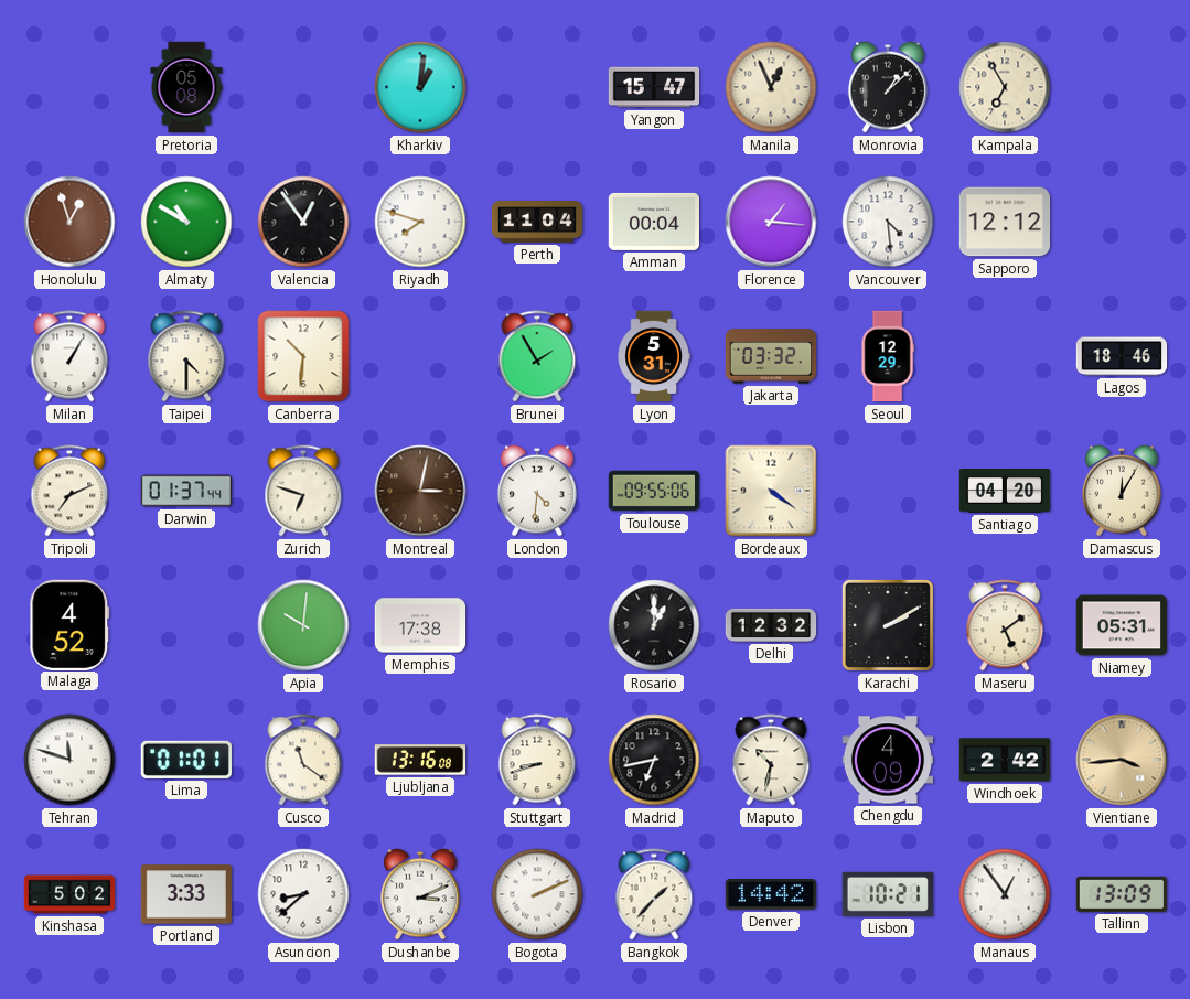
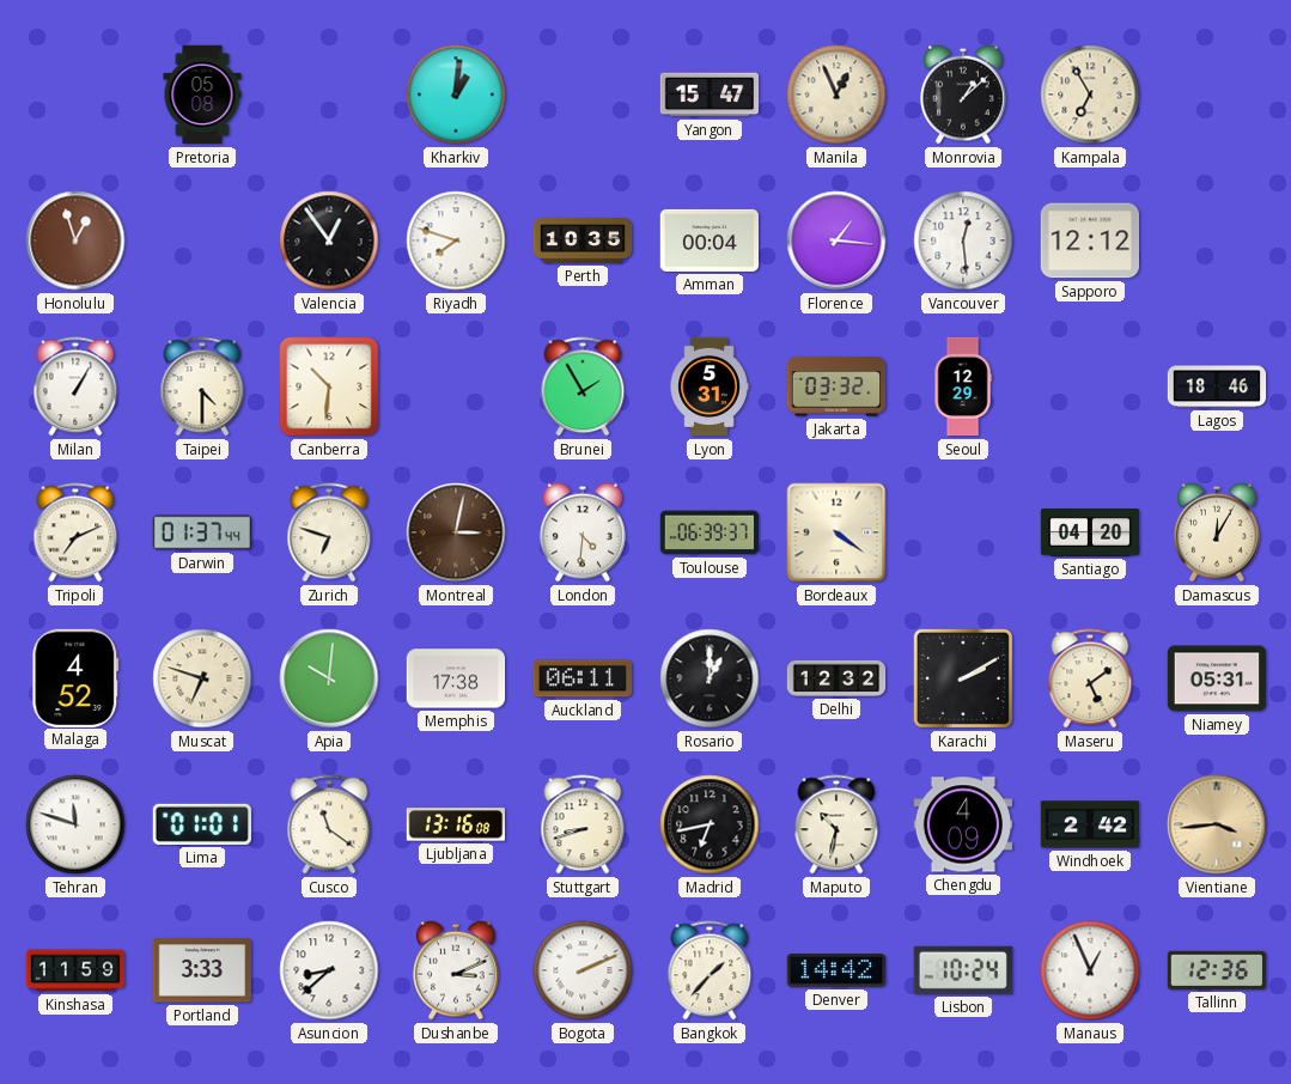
Almaty: 10:50 -> none (186, 222)
Perth: 11:04 -> 10:35 (583, 242)
Vancouver: 4:29 -> 12:29 (963, 240)
Toulouse: 09:55 -> 06:39 (708, 532)
Muscat: none -> 6:48 (202, 678)
Auckland: none -> 06:11 (583, 678)
Kinshasa: 5:02 -> 11:59 (75, 970)
Lisbon: 10:21 -> 10:24 (963, 970)
Manaus: 12:54 -> 12:56 (1090, 970)
Tallinn: 13:09 -> 12:36 (1216, 970)
